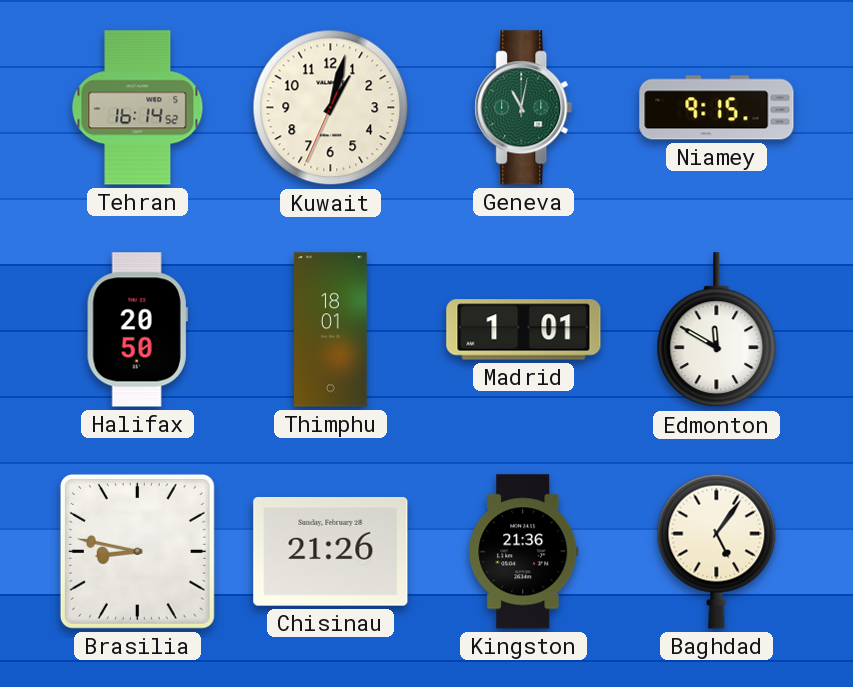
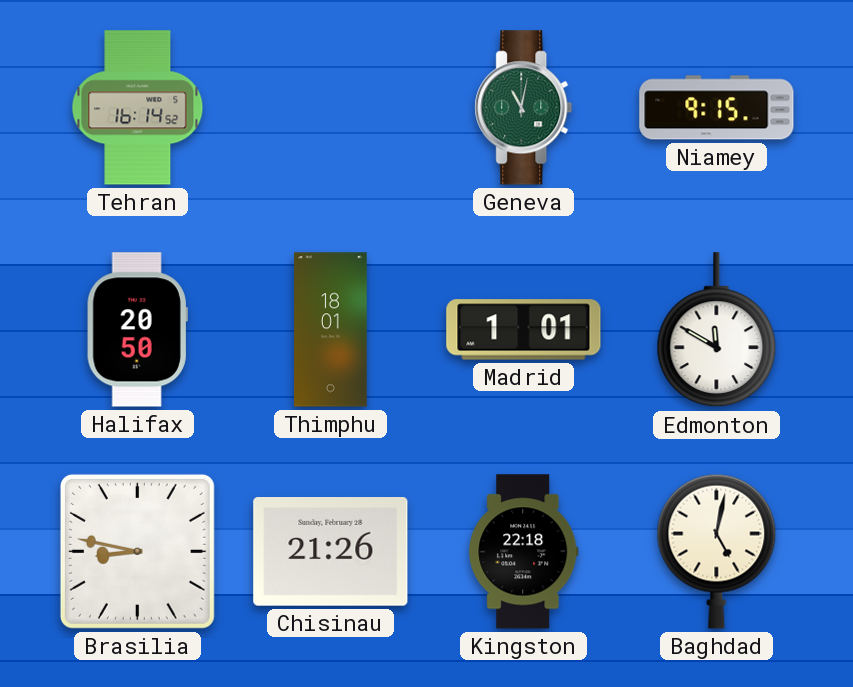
Kuwait: 1:02 -> none (331, 108)
Kingston: 21:36 -> 22:18 (524, 552)
Baghdad: 5:06 -> 5:02 (717, 551)
